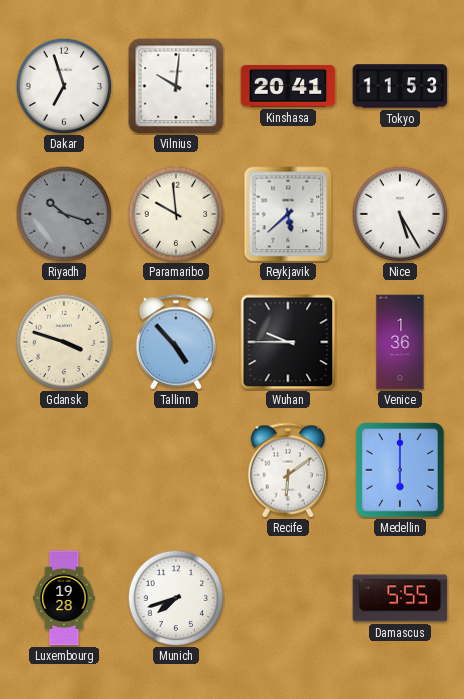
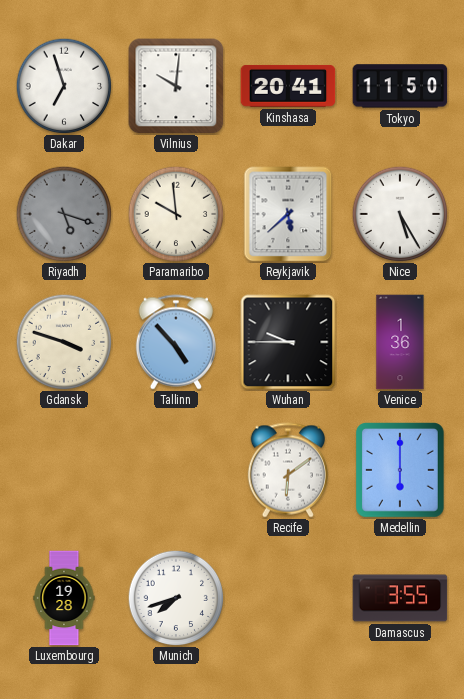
Tokyo: 11:53 -> 11:50 (400, 86)
Riyadh: 10:18 -> 5:18 (64, 214)
Damascus: 5:55 -> 3:55 (400, 598)
